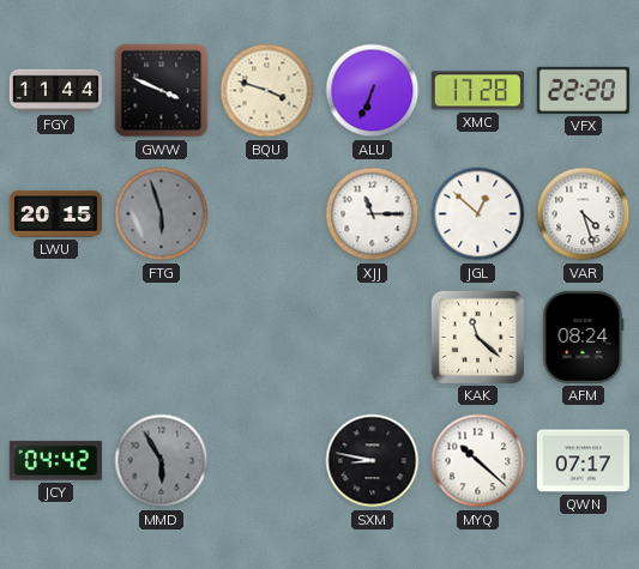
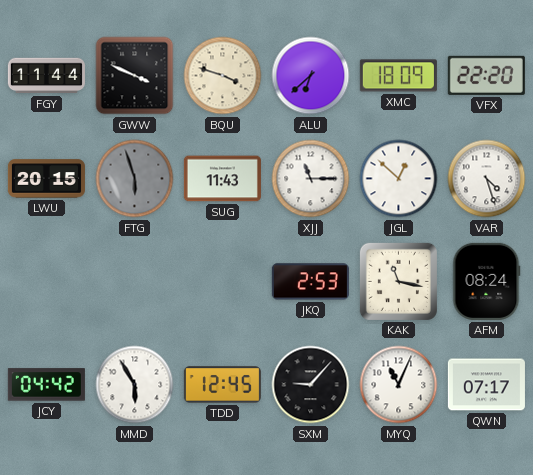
ALU: 6:34 -> 6:38 (311, 76)
XMC: 17:28 -> 18:09 (398, 76)
SUG: none -> 11:43 (222, 179)
JKQ: none -> 2:53 (310, 282)
KAK: 11:22 -> 11:17 (398, 281)
MMD dial: grey -> white (135, 385)
TDD: none -> 12:45 (222, 385)
SXM: 8:47 -> 9:07 (311, 385)
MYQ: 10:22 -> 11:04 (399, 385)
